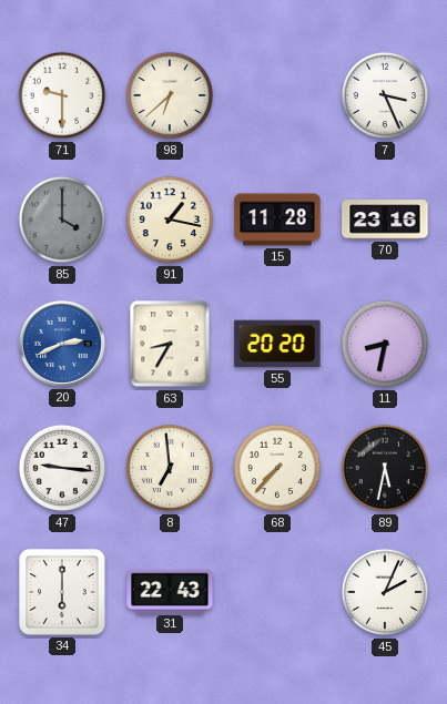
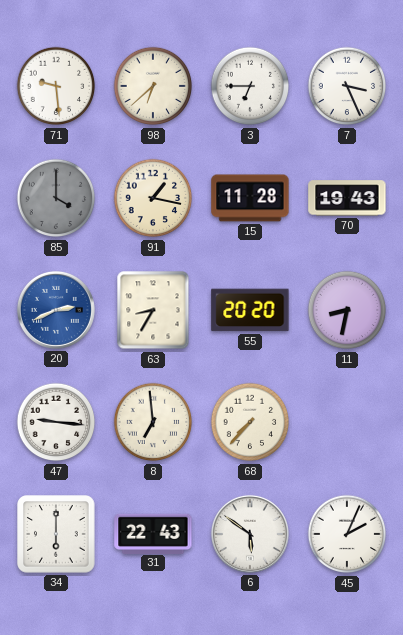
71: 9:30 -> 9:29 (56, 86)
3: none -> 6:45 (250, 86)
70: 23:16 -> 19:43 (347, 198)
89: 5:32 -> none (385, 468)
6: none -> 5:51 (250, 534)
